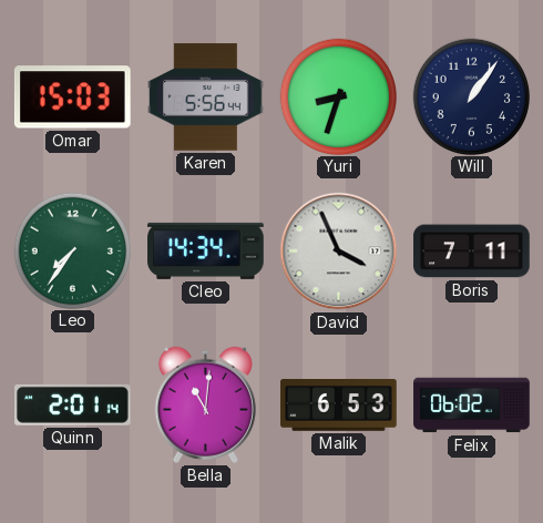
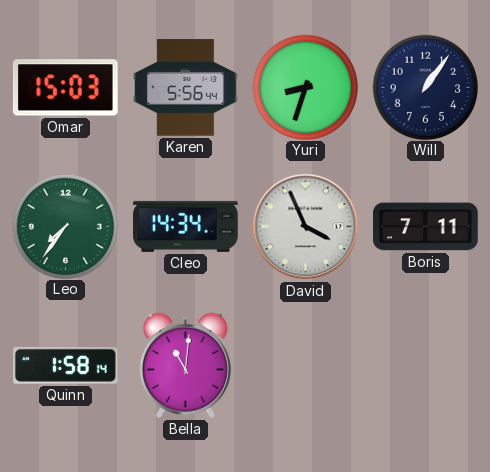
Quinn: 2:01 -> 1:58 (66, 365)
Malik: 6:53 -> none (339, 406)
Felix: 06:02 -> none (472, 406)
